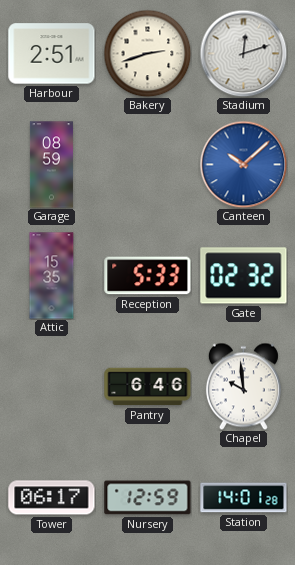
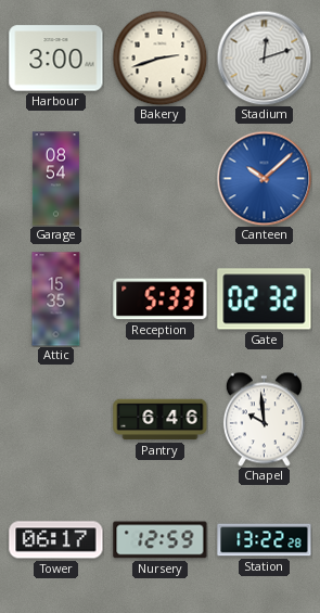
Harbour: 2:51 -> 3:00 (56, 59)
Garage: 08:59 -> 08:54 (55, 179)
Station: 14:01 -> 13:22 (265, 540)
